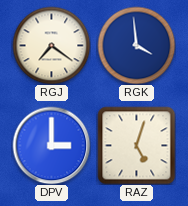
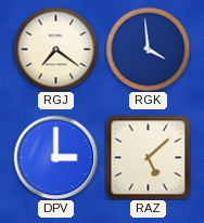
RAZ: 5:03 -> 5:08 (148, 157)
